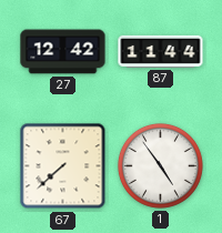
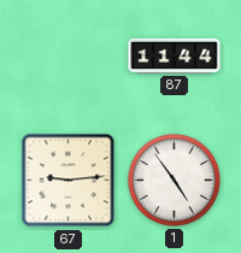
27: 12:42 -> none (63, 52)
67: 7:38 -> 9:14 (69, 181)
